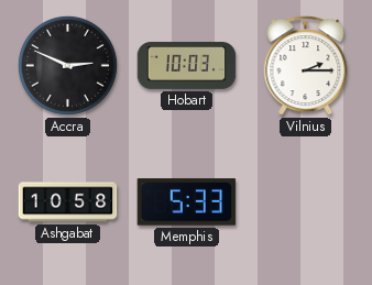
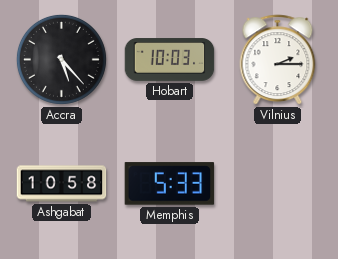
Accra: 2:49 -> 5:23 (61, 59)
